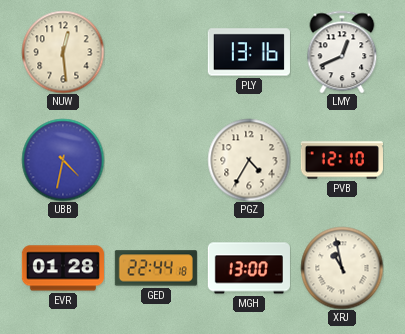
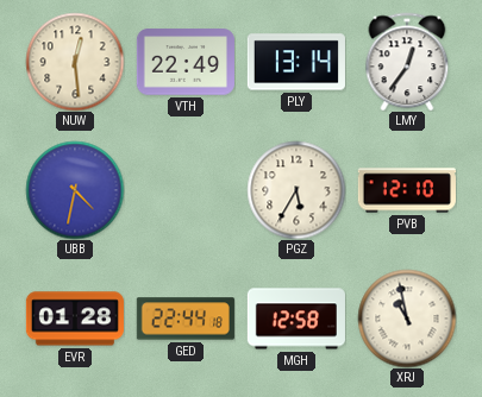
VTH: none -> 22:49 (186, 62)
PLY: 13:16 -> 13:14 (296, 62)
LMY: 12:41 -> 12:36 (407, 62)
PGZ: 4:35 -> 5:35 (296, 190)
MGH: 13:00 -> 12:58 (296, 319)
